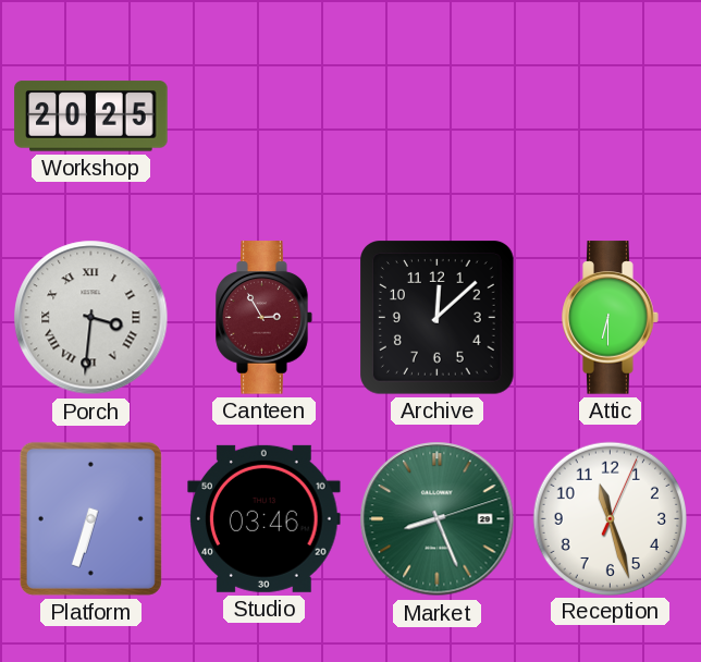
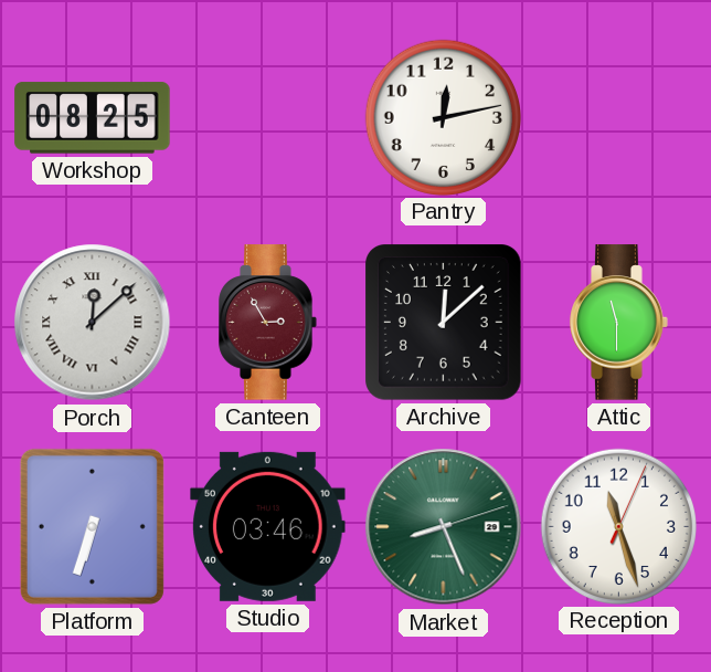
Workshop: 20:25 -> 08:25 (93, 118)
Pantry: none -> 12:13 (443, 117)
Porch: 3:31 -> 12:08 (93, 323)
Attic: 6:30 -> 11:30 (619, 323)
